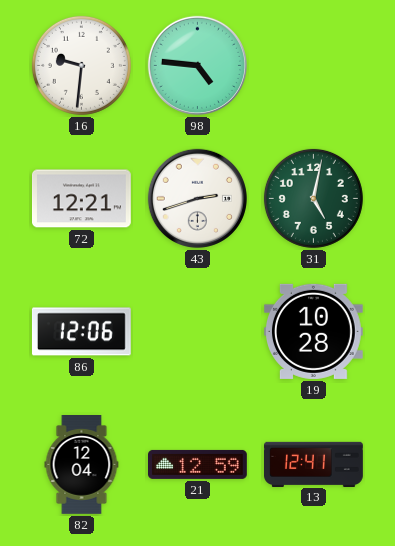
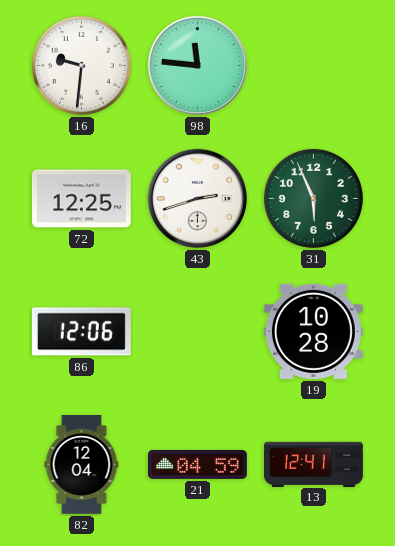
98: 4:46 -> 11:46 (197, 65)
72: 12:21 -> 12:25 (82, 199)
31: 5:02 -> 5:56 (313, 198)
21: 12:59 -> 04:59 (198, 464)
